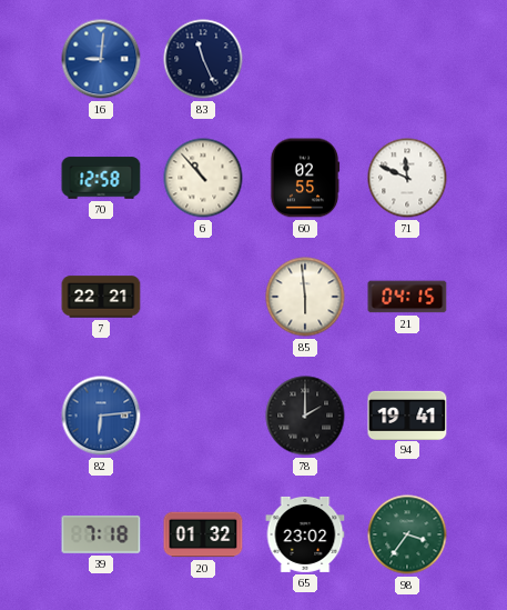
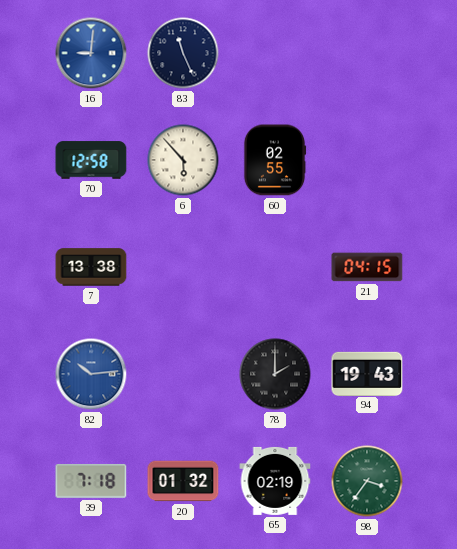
6: 10:53 -> 5:53 (183, 160)
71: 11:49 -> none (407, 178)
7: 22:21 -> 13:38 (91, 267)
85: 5:59 -> none (305, 297)
82: 6:14 -> 10:14 (91, 374)
94: 19:41 -> 19:43 (367, 373)
65: 23:02 -> 02:19 (275, 481)
